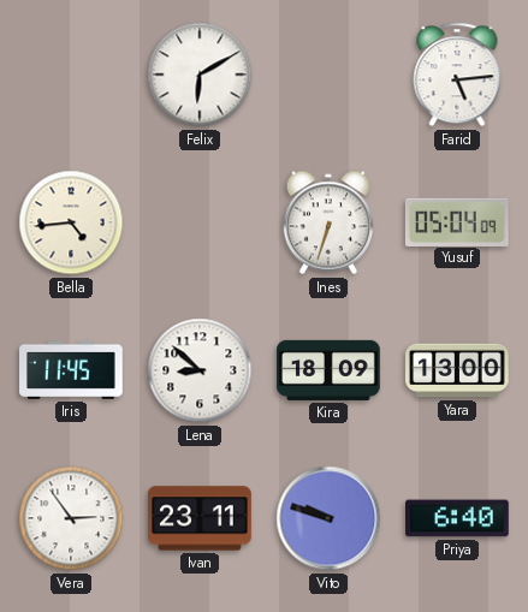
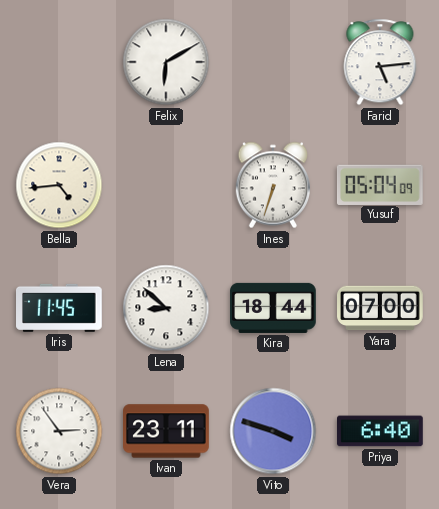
Kira: 18:09 -> 18:44 (273, 308)
Yara: 13:00 -> 07:00 (381, 308)
Vito: 9:48 -> 3:48 (273, 431)
